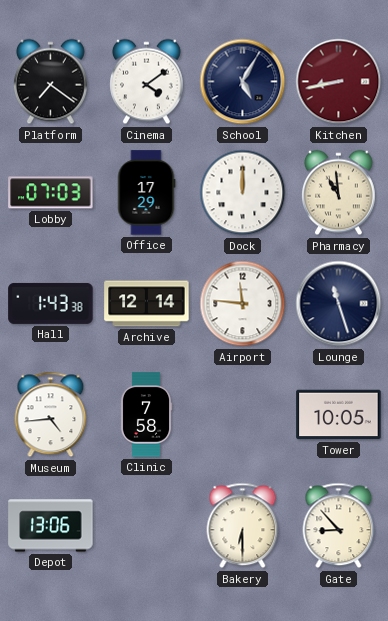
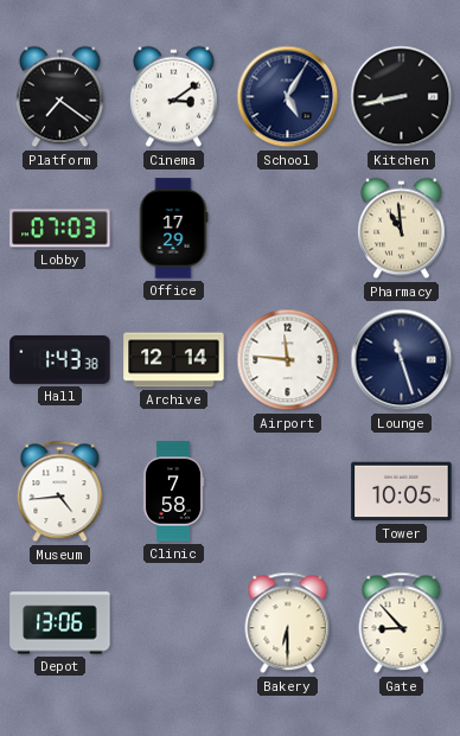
Cinema: 4:09 -> 3:09 (174, 97)
Kitchen dial: burgundy -> black (402, 97)
Dock: 12:00 -> none (243, 193)
